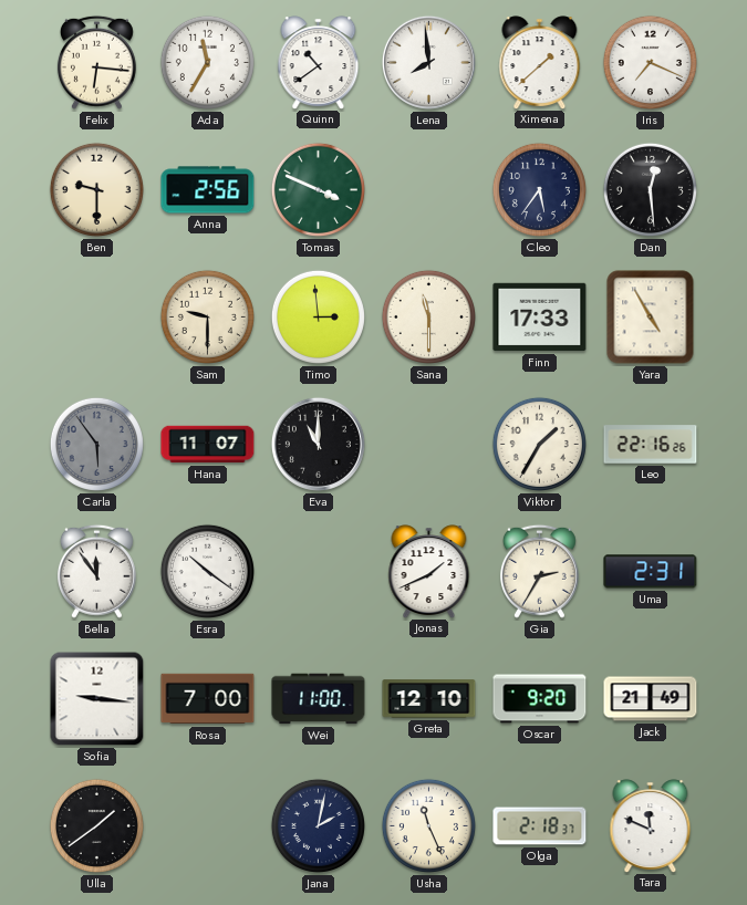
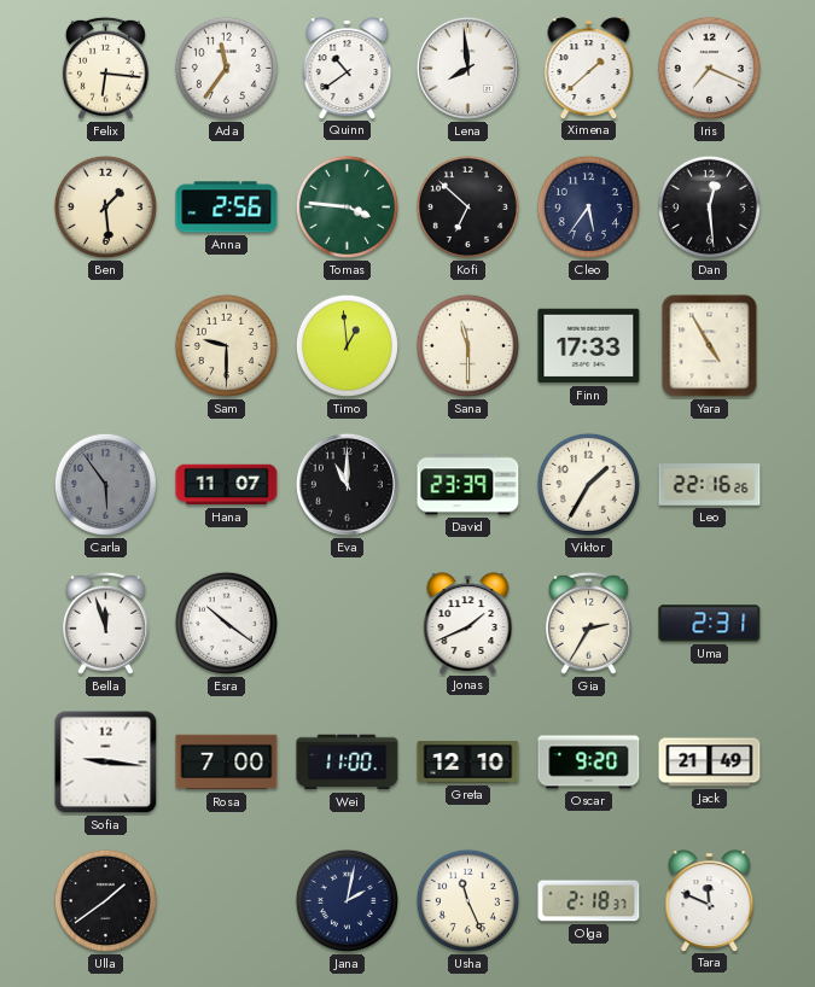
Ada: 11:35 -> 11:36 (226, 68)
Ben: 9:30 -> 1:29 (105, 206)
Tomas: 3:49 -> 3:46 (347, 206)
Kofi: none -> 6:52 (467, 206)
Timo: 2:59 -> 12:59 (347, 345)
David: none -> 23:39 (468, 485)
Bella: 11:54 -> 11:57 (105, 623)
